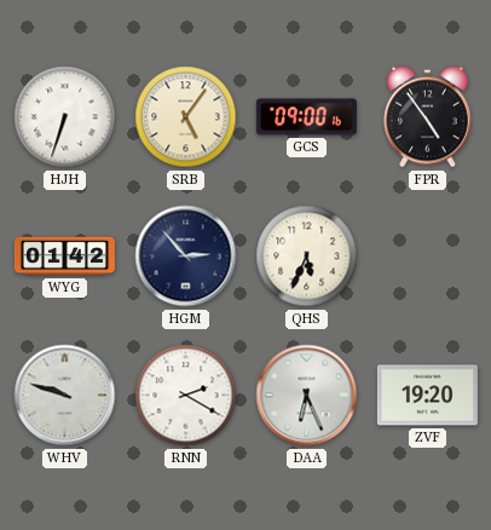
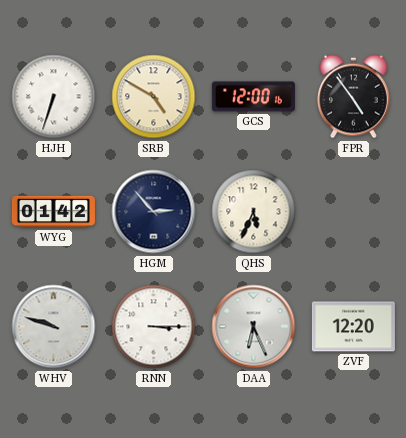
SRB: 5:06 -> 4:50 (154, 97)
GCS: 09:00 -> 12:00 (253, 97)
RNN: 2:20 -> 3:15 (154, 327)
ZVF: 19:20 -> 12:20 (353, 327)
